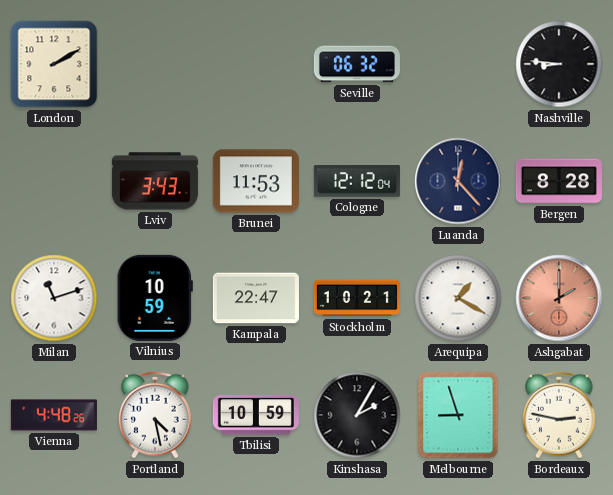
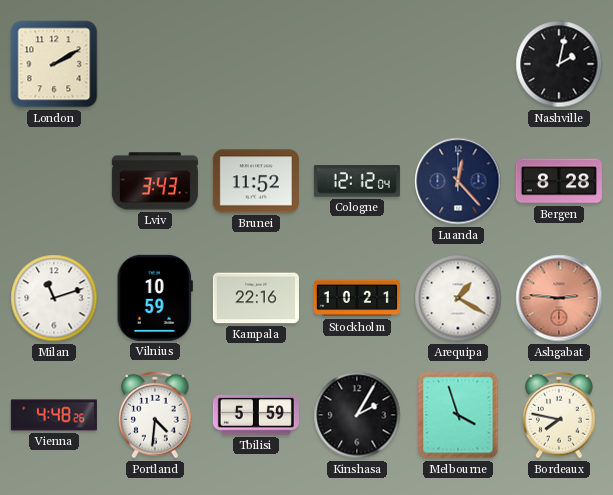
Seville: 06:32 -> none (357, 64)
Nashville: 8:46 -> 2:02 (559, 64)
Brunei: 11:53 -> 11:52 (256, 181)
Kampala: 22:47 -> 22:16 (256, 298)
Ashgabat: 2:00 -> 2:46 (559, 298)
Portland: 4:28 -> 4:31 (155, 415)
Tbilisi: 10:59 -> 5:59 (256, 415)
Melbourne: 8:57 -> 3:57 (458, 415)
Bordeaux: 2:47 -> 7:47 (559, 415)
